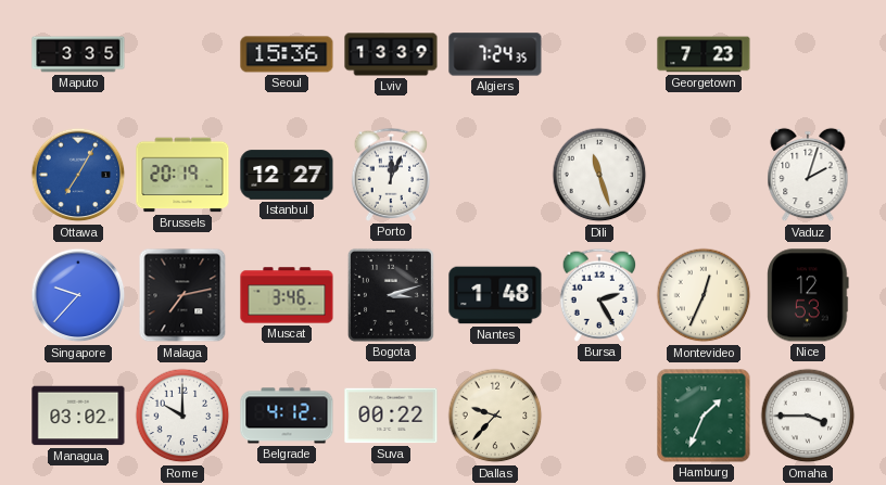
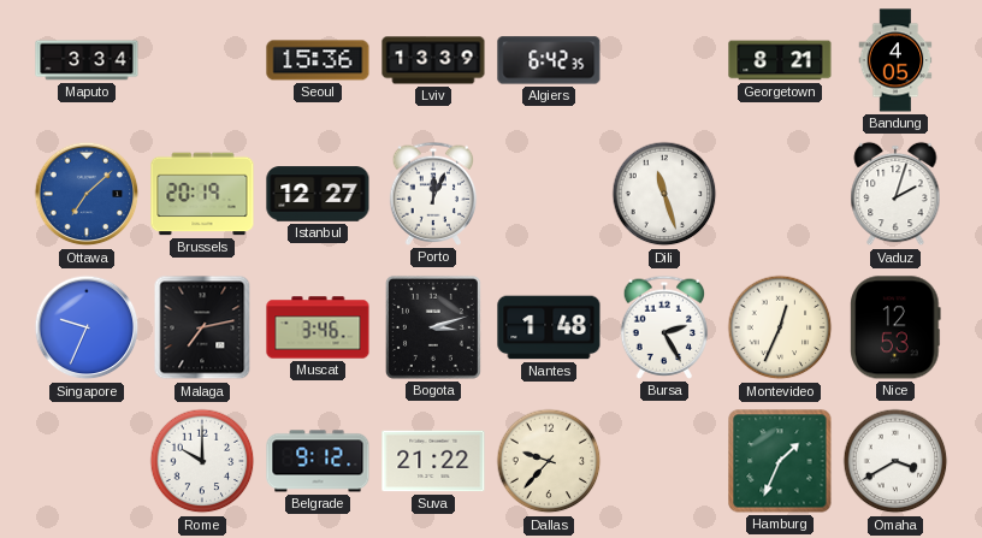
Maputo: 3:35 -> 3:34 (87, 60)
Algiers: 7:24 -> 6:42 (549, 60)
Georgetown: 7:23 -> 8:21 (780, 60)
Bandung: none -> 4:05 (895, 60)
Ottawa: 7:05 -> 7:08 (87, 194)
Singapore: 9:37 -> 9:34 (87, 327)
Managua: 03:02 -> none (78, 416)
Belgrade: 4:12 -> 9:12 (318, 461)
Suva: 00:22 -> 21:22 (433, 461)
Omaha: 3:45 -> 3:40 (895, 461)
